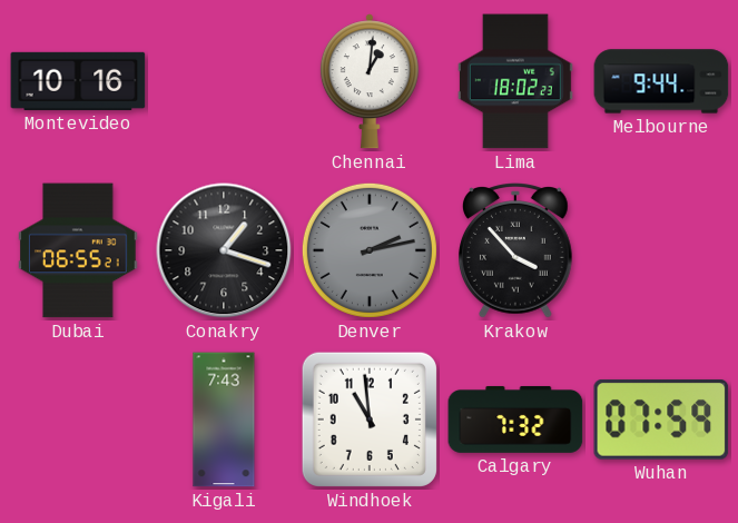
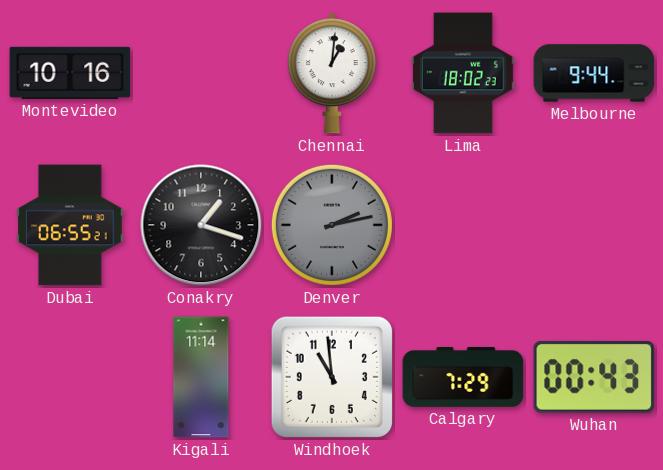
Krakow: 3:53 -> none (516, 251)
Kigali: 7:43 -> 11:14 (201, 377)
Calgary: 7:32 -> 7:29 (463, 377)
Wuhan: 07:59 -> 00:43 (594, 377)
